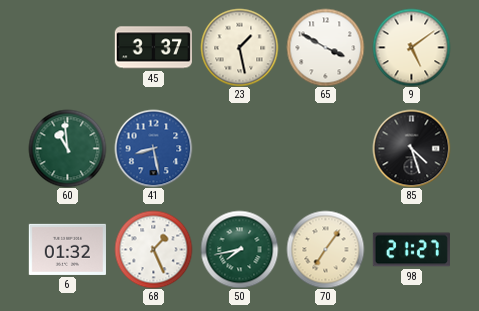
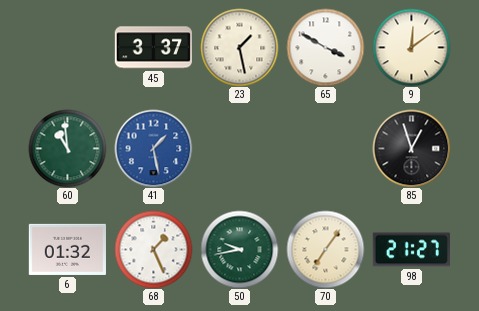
9: 5:09 -> 12:09 (411, 47)
41: 8:28 -> 1:28 (153, 148)
85: 4:27 -> 12:57 (411, 148)
50: 7:43 -> 9:43 (239, 249)
